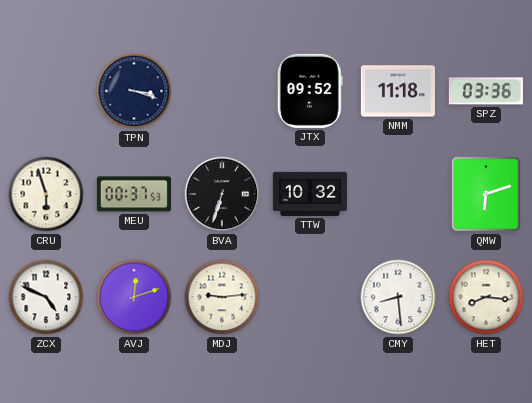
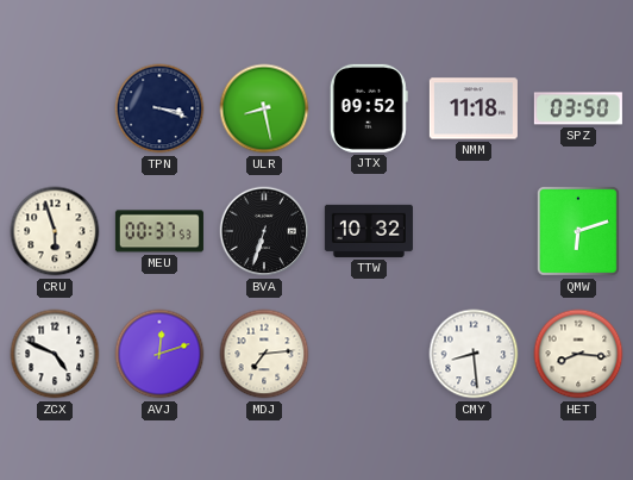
ULR: none -> 8:28 (264, 108)
SPZ: 03:36 -> 03:50 (578, 108)
MDJ: 9:14 -> 7:14 (264, 354)
